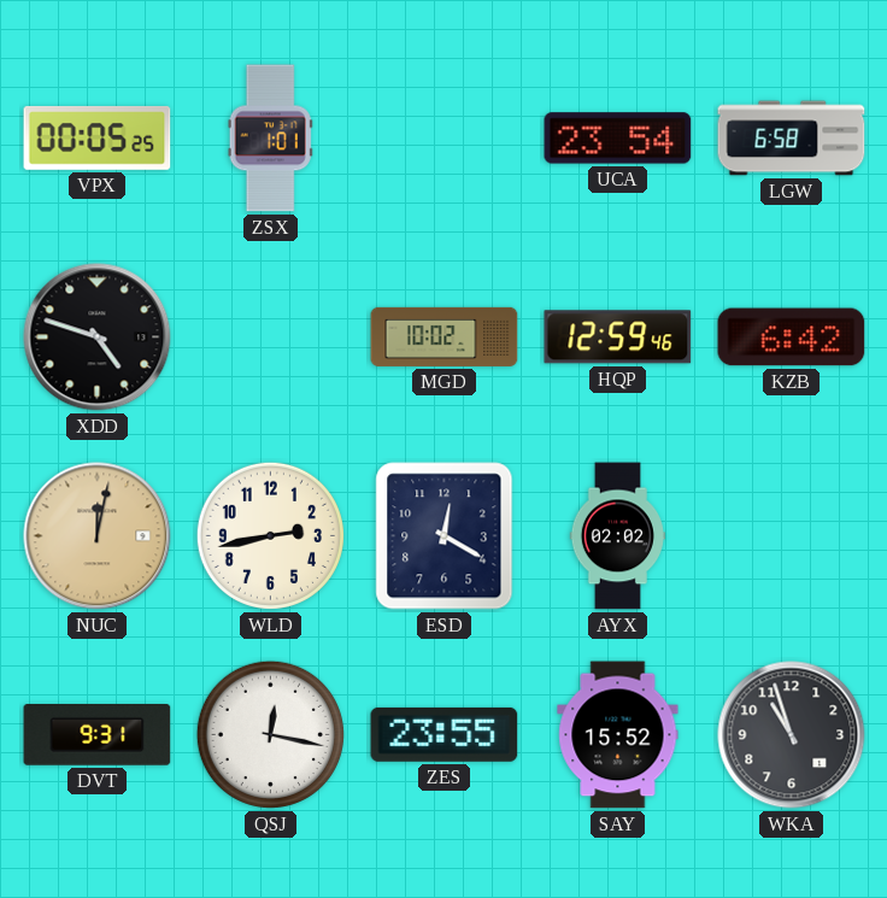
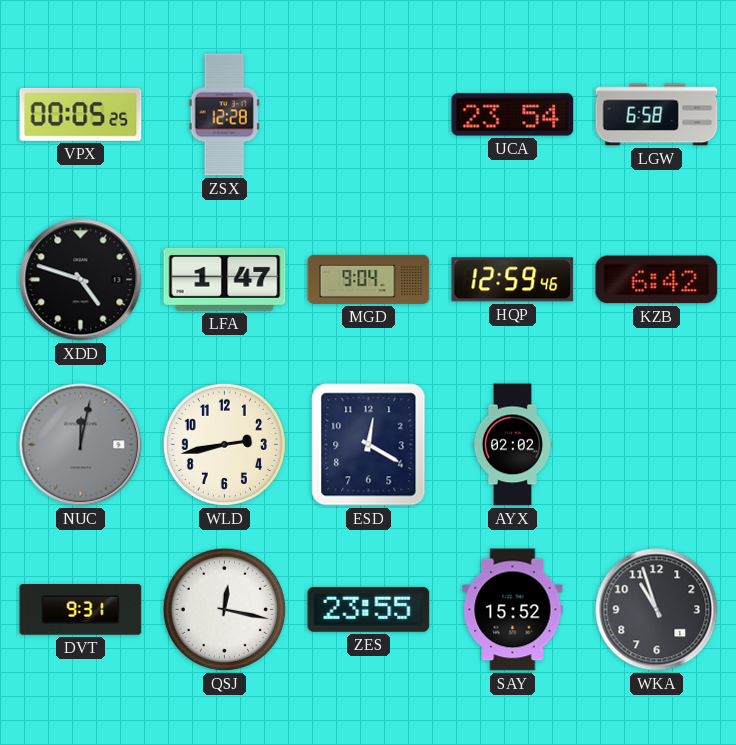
ZSX: 1:01 -> 12:28 (224, 115)
LFA: none -> 1:47 (225, 279)
MGD: 10:02 -> 9:04 (369, 279)
NUC dial: champagne -> grey (81, 445)
